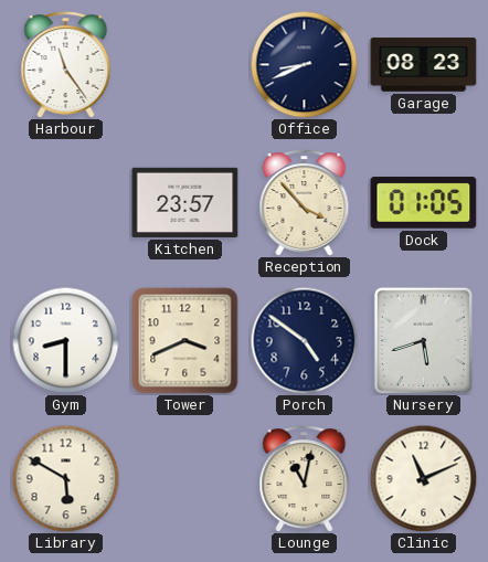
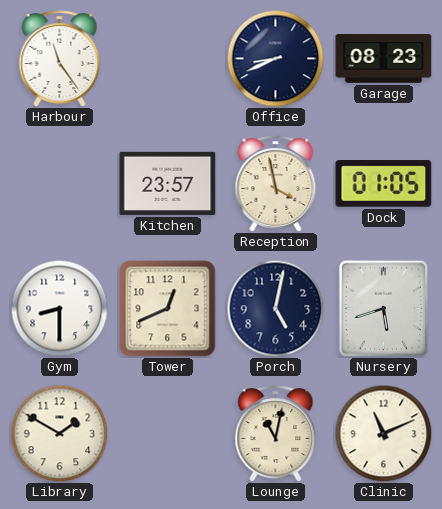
Reception: 3:53 -> 3:58 (276, 184)
Tower: 3:41 -> 12:41 (168, 309)
Porch: 4:51 -> 5:02 (275, 308)
Library: 5:50 -> 1:50 (59, 433)
